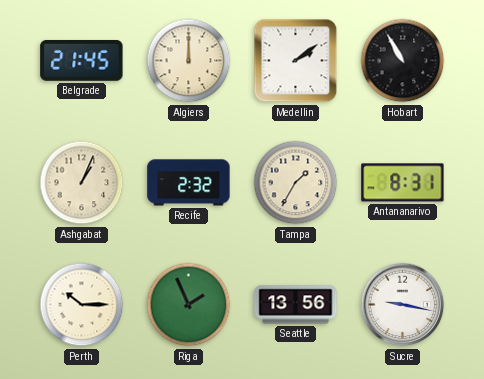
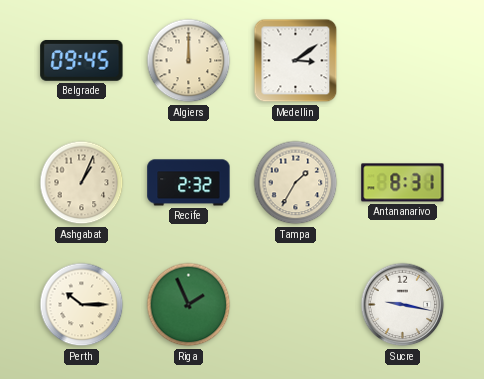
Belgrade: 21:45 -> 09:45 (82, 60)
Medellin: 2:09 -> 3:09 (296, 61)
Hobart: 10:55 -> none (403, 61)
Seattle: 13:56 -> none (296, 305)
